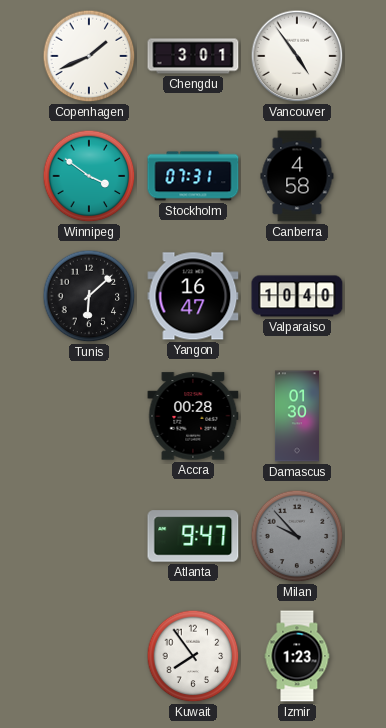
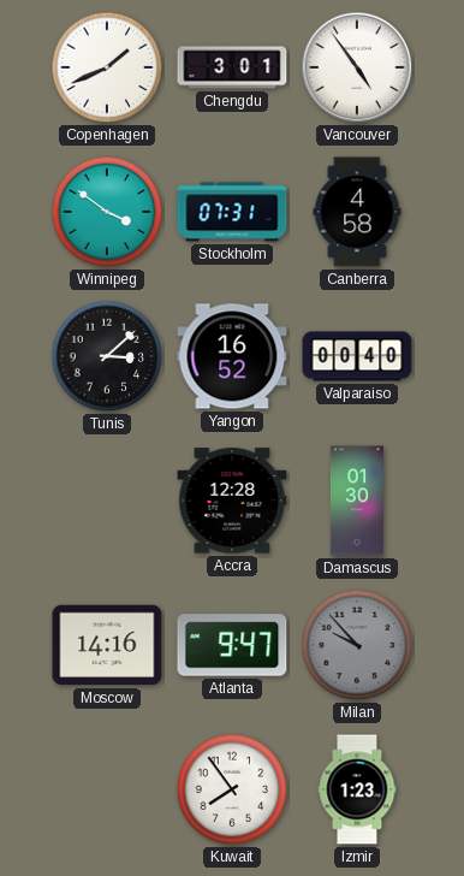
Tunis: 6:08 -> 3:08 (107, 356)
Yangon: 16:47 -> 16:52 (232, 356)
Valparaiso: 10:40 -> 00:40 (357, 356)
Accra: 00:28 -> 12:28 (232, 501)
Moscow: none -> 14:16 (107, 645)
